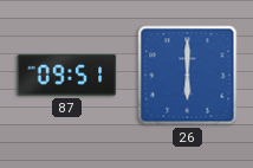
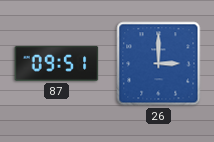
26: 6:00 -> 3:00 (159, 64)
